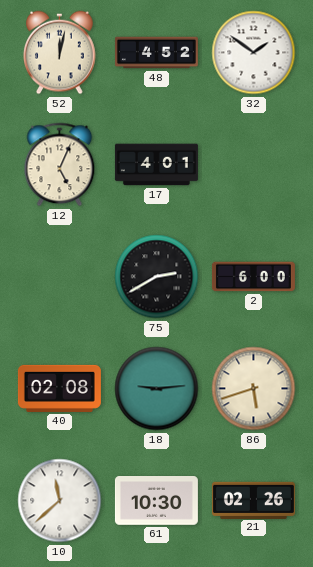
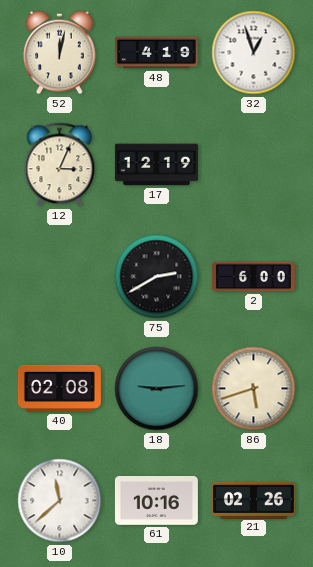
48: 4:52 -> 4:19 (156, 53)
32: 1:51 -> 12:57 (254, 53)
12: 5:04 -> 3:04 (60, 165)
17: 4:01 -> 12:19 (156, 165)
61: 10:30 -> 10:16 (156, 501)
